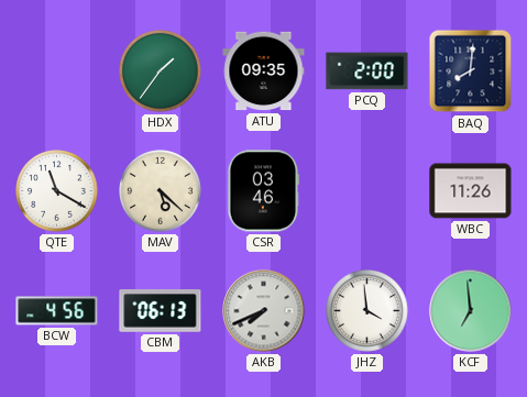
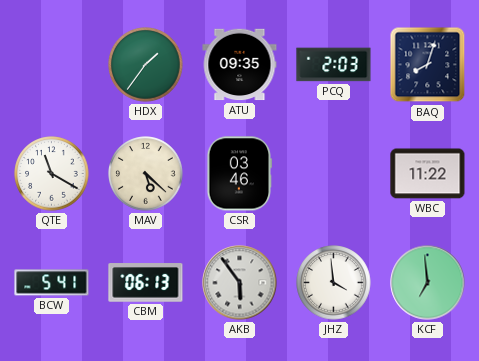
PCQ: 2:00 -> 2:03 (334, 65)
BAQ: 8:01 -> 8:03 (428, 65)
WBC: 11:26 -> 11:22 (428, 174)
BCW: 4:56 -> 5:41 (52, 283)
AKB: 7:41 -> 5:54 (240, 283)
